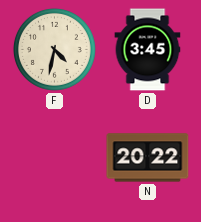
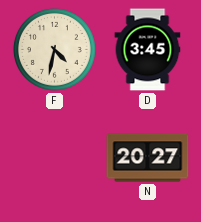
N: 20:22 -> 20:27 (148, 158)
